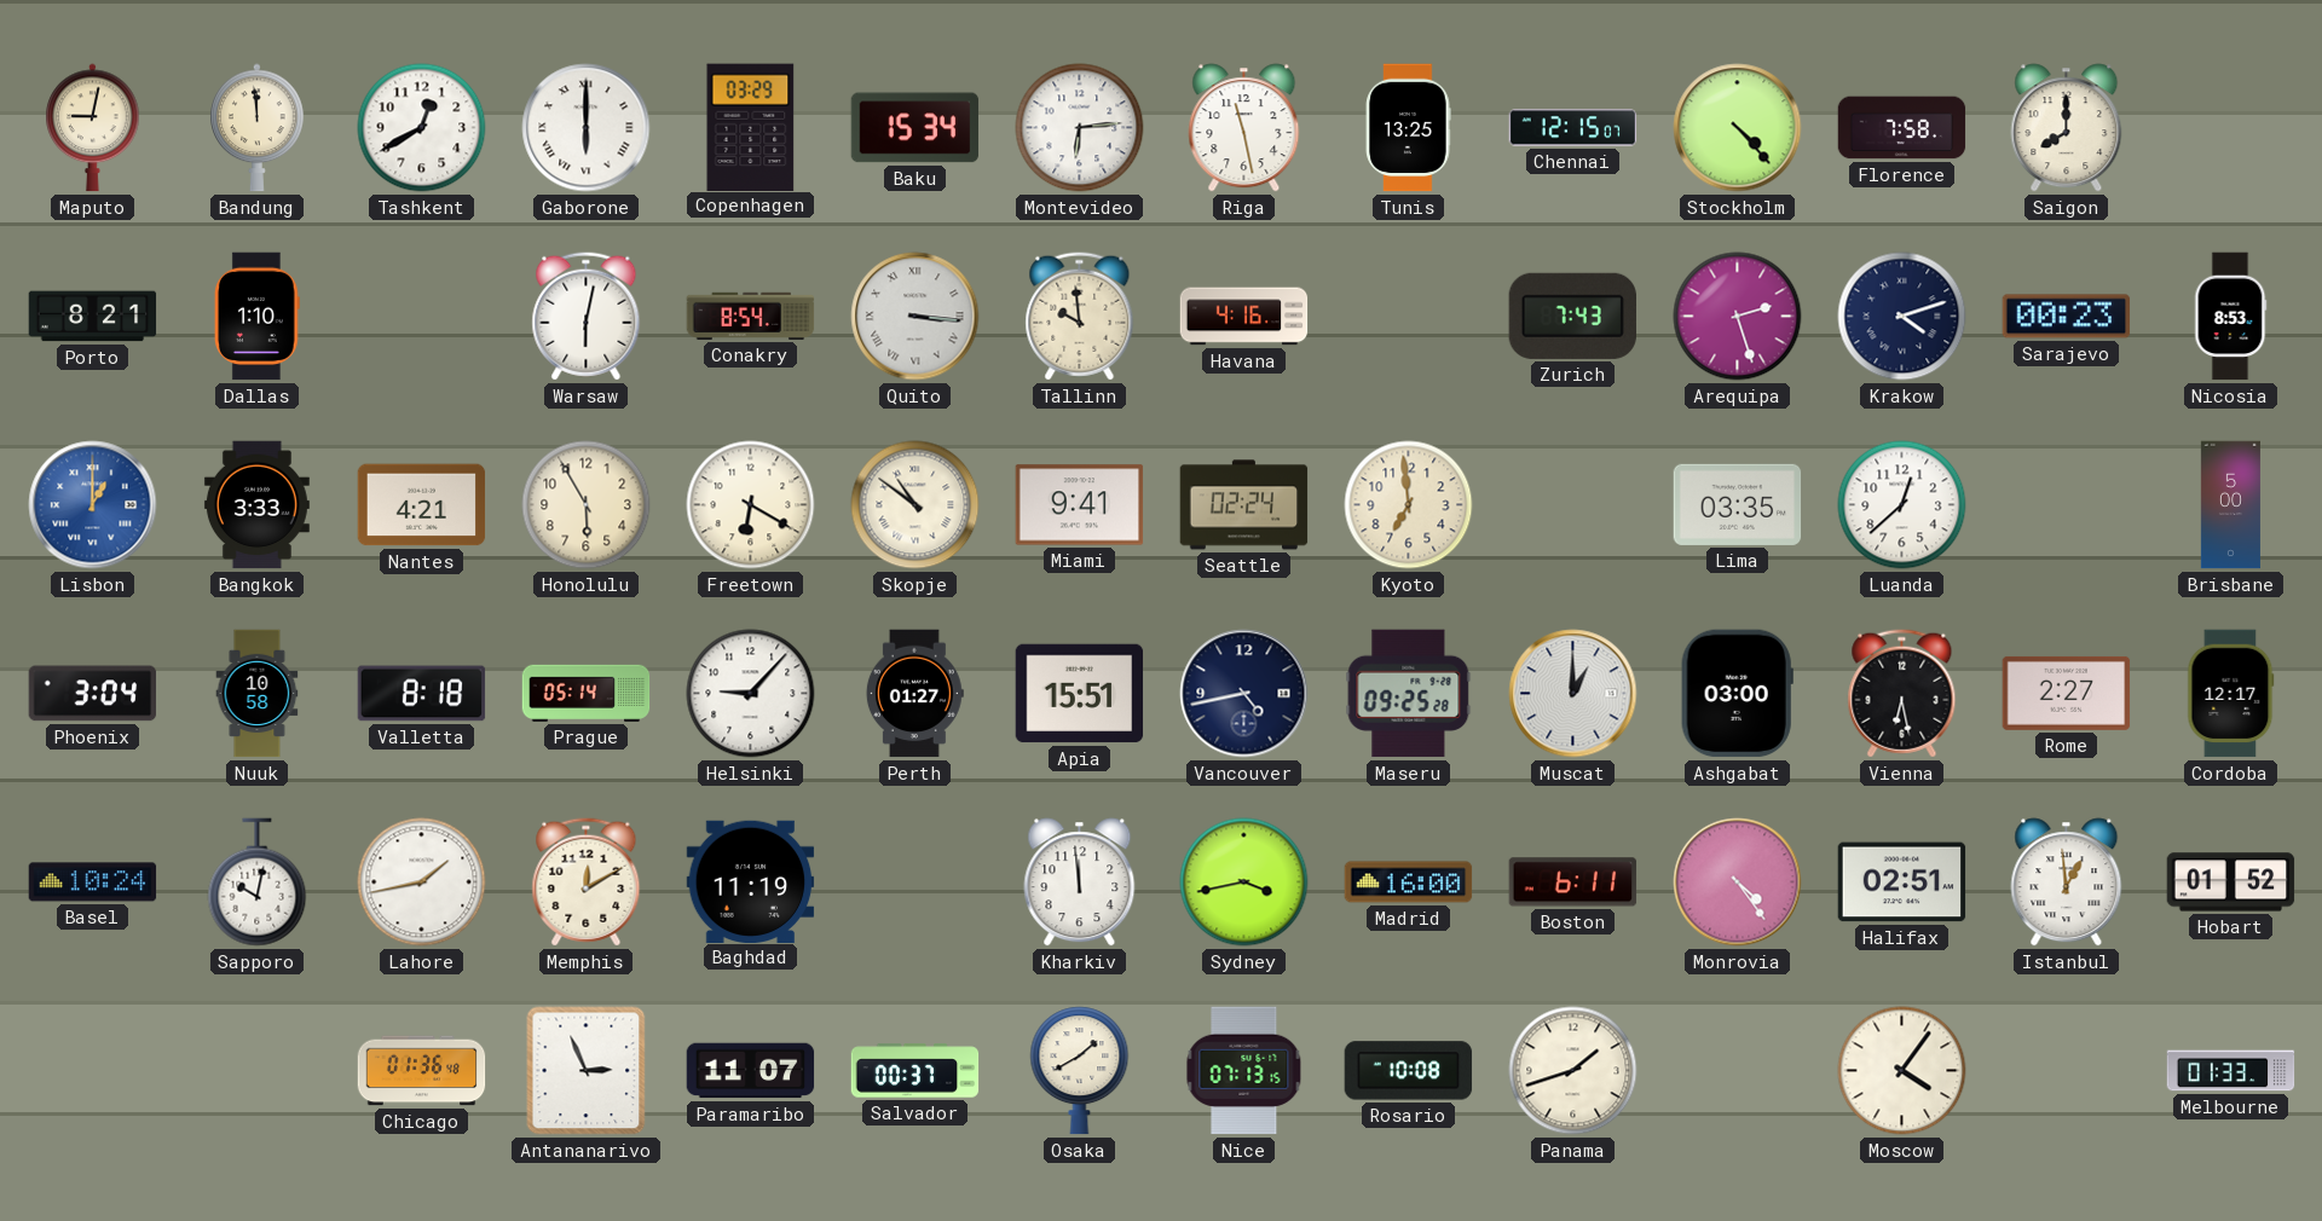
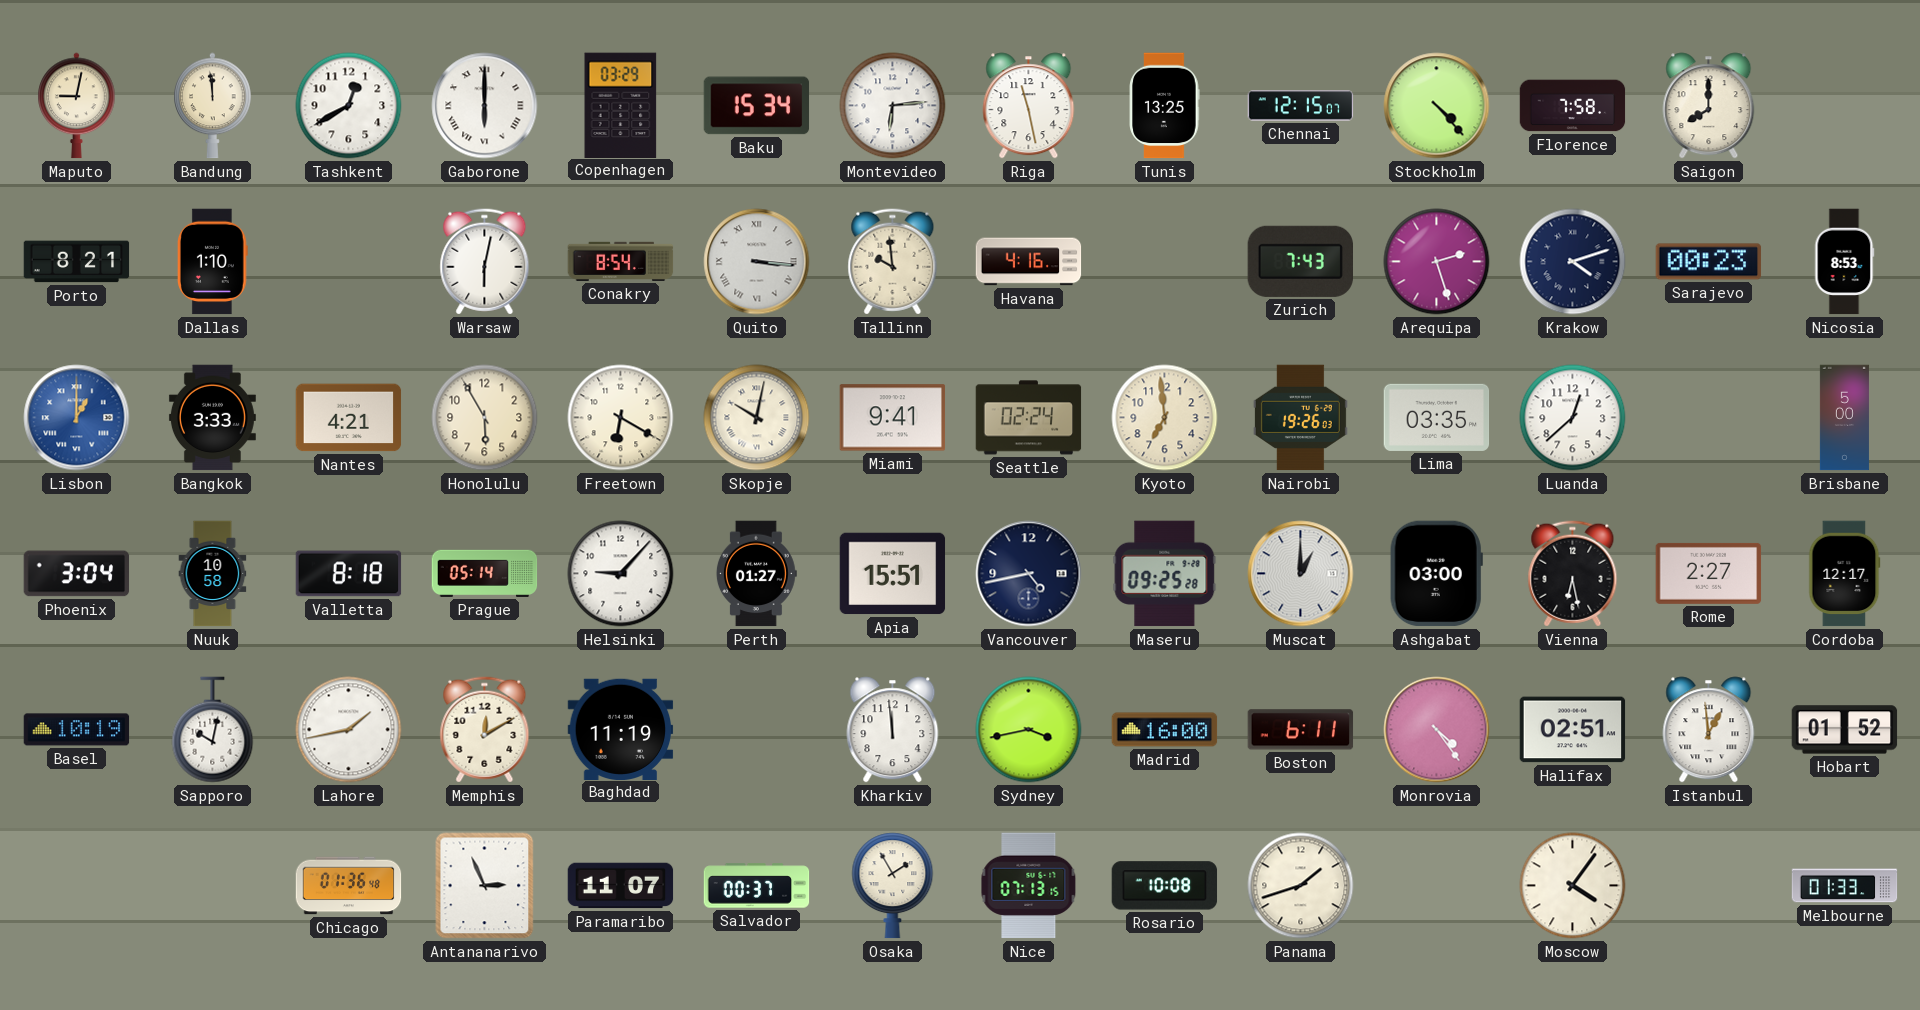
Skopje: 10:51 -> 10:02 (757, 418)
Nairobi: none -> 19:26 (1300, 418)
Basel: 10:24 -> 10:19 (77, 730)
Osaka: 1:40 -> 1:55 (893, 886)
